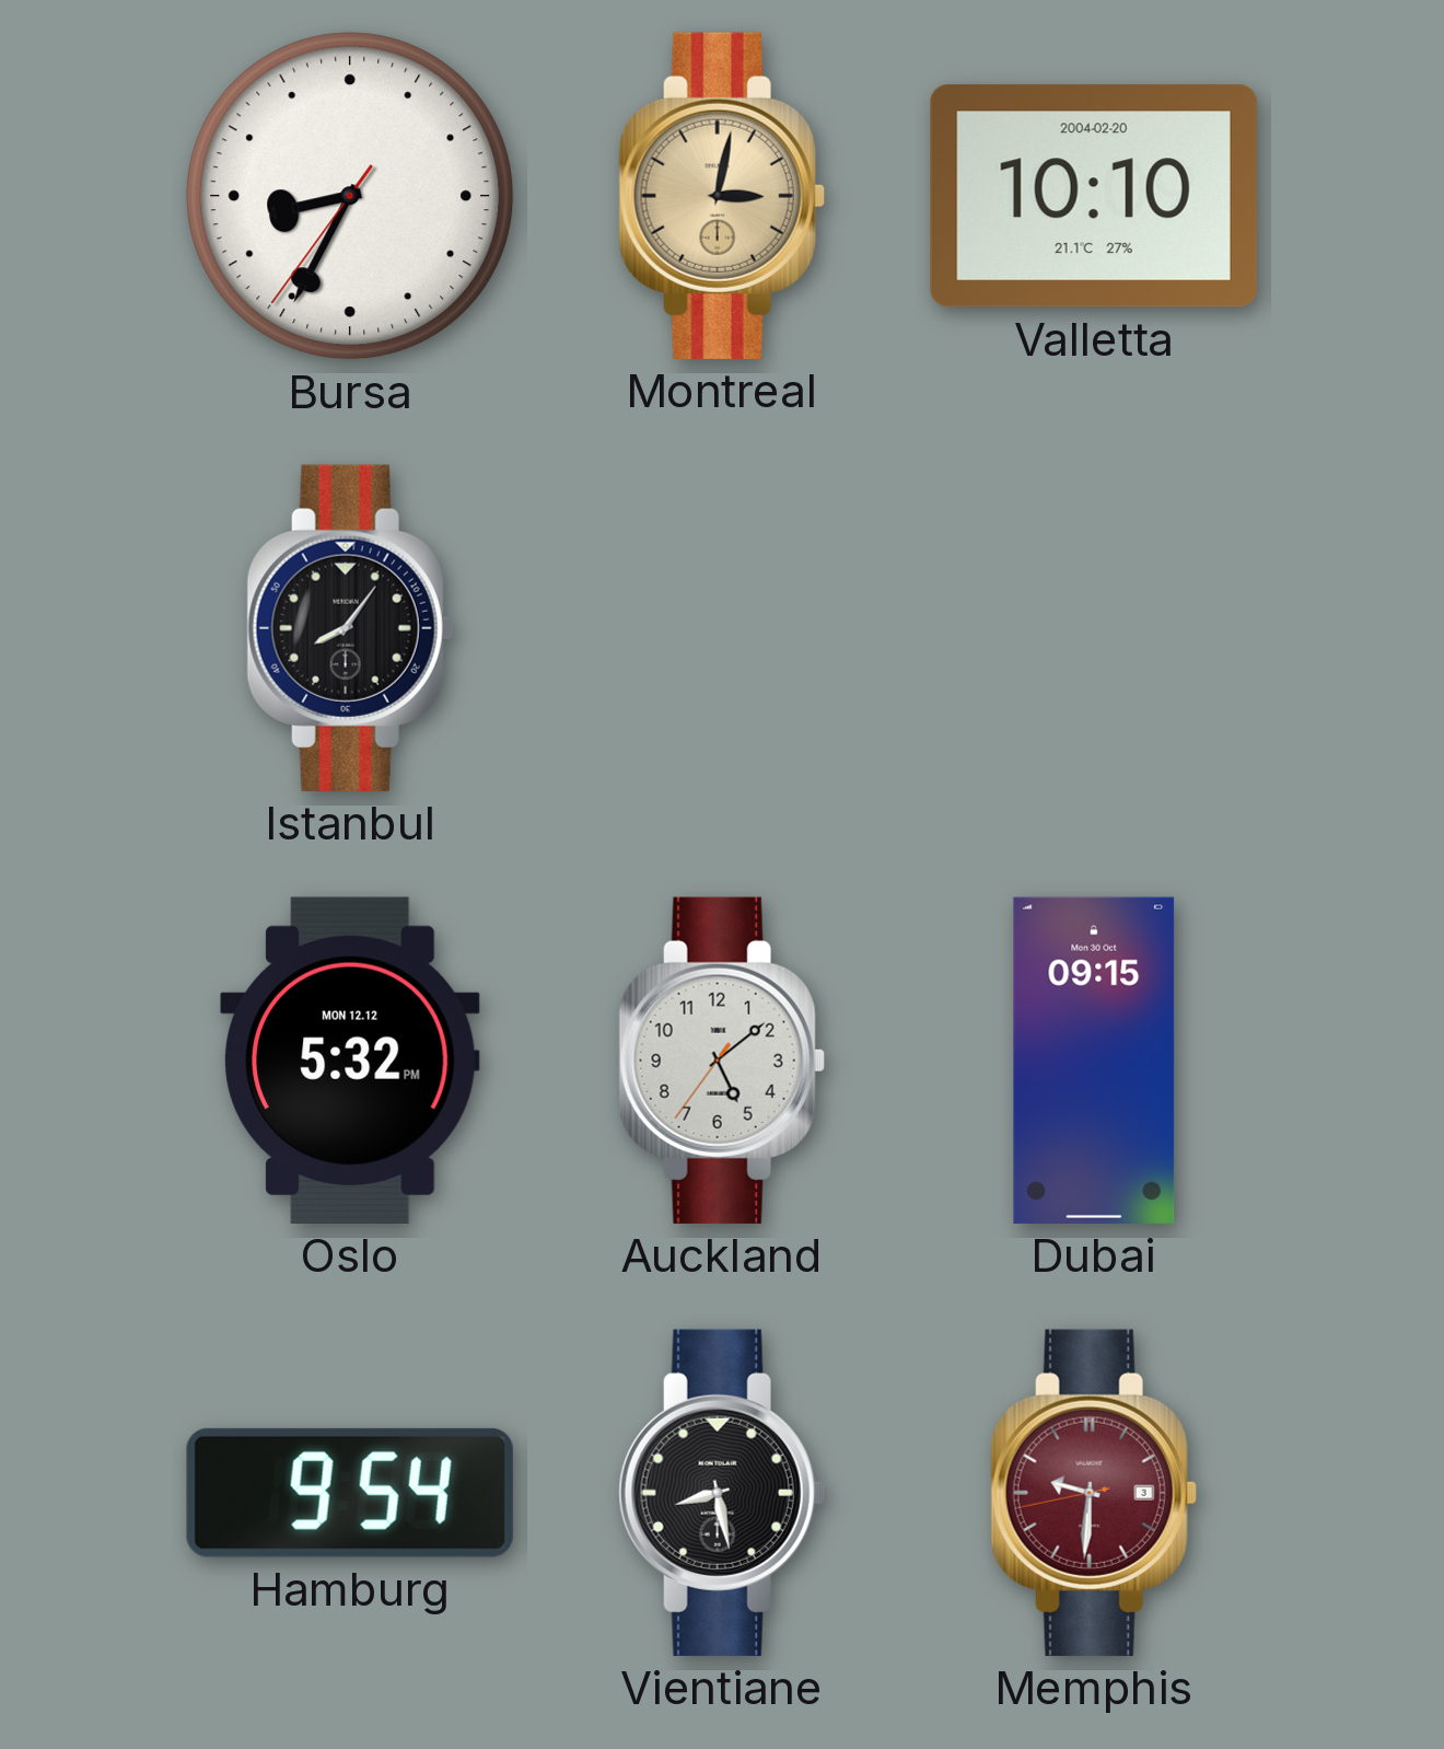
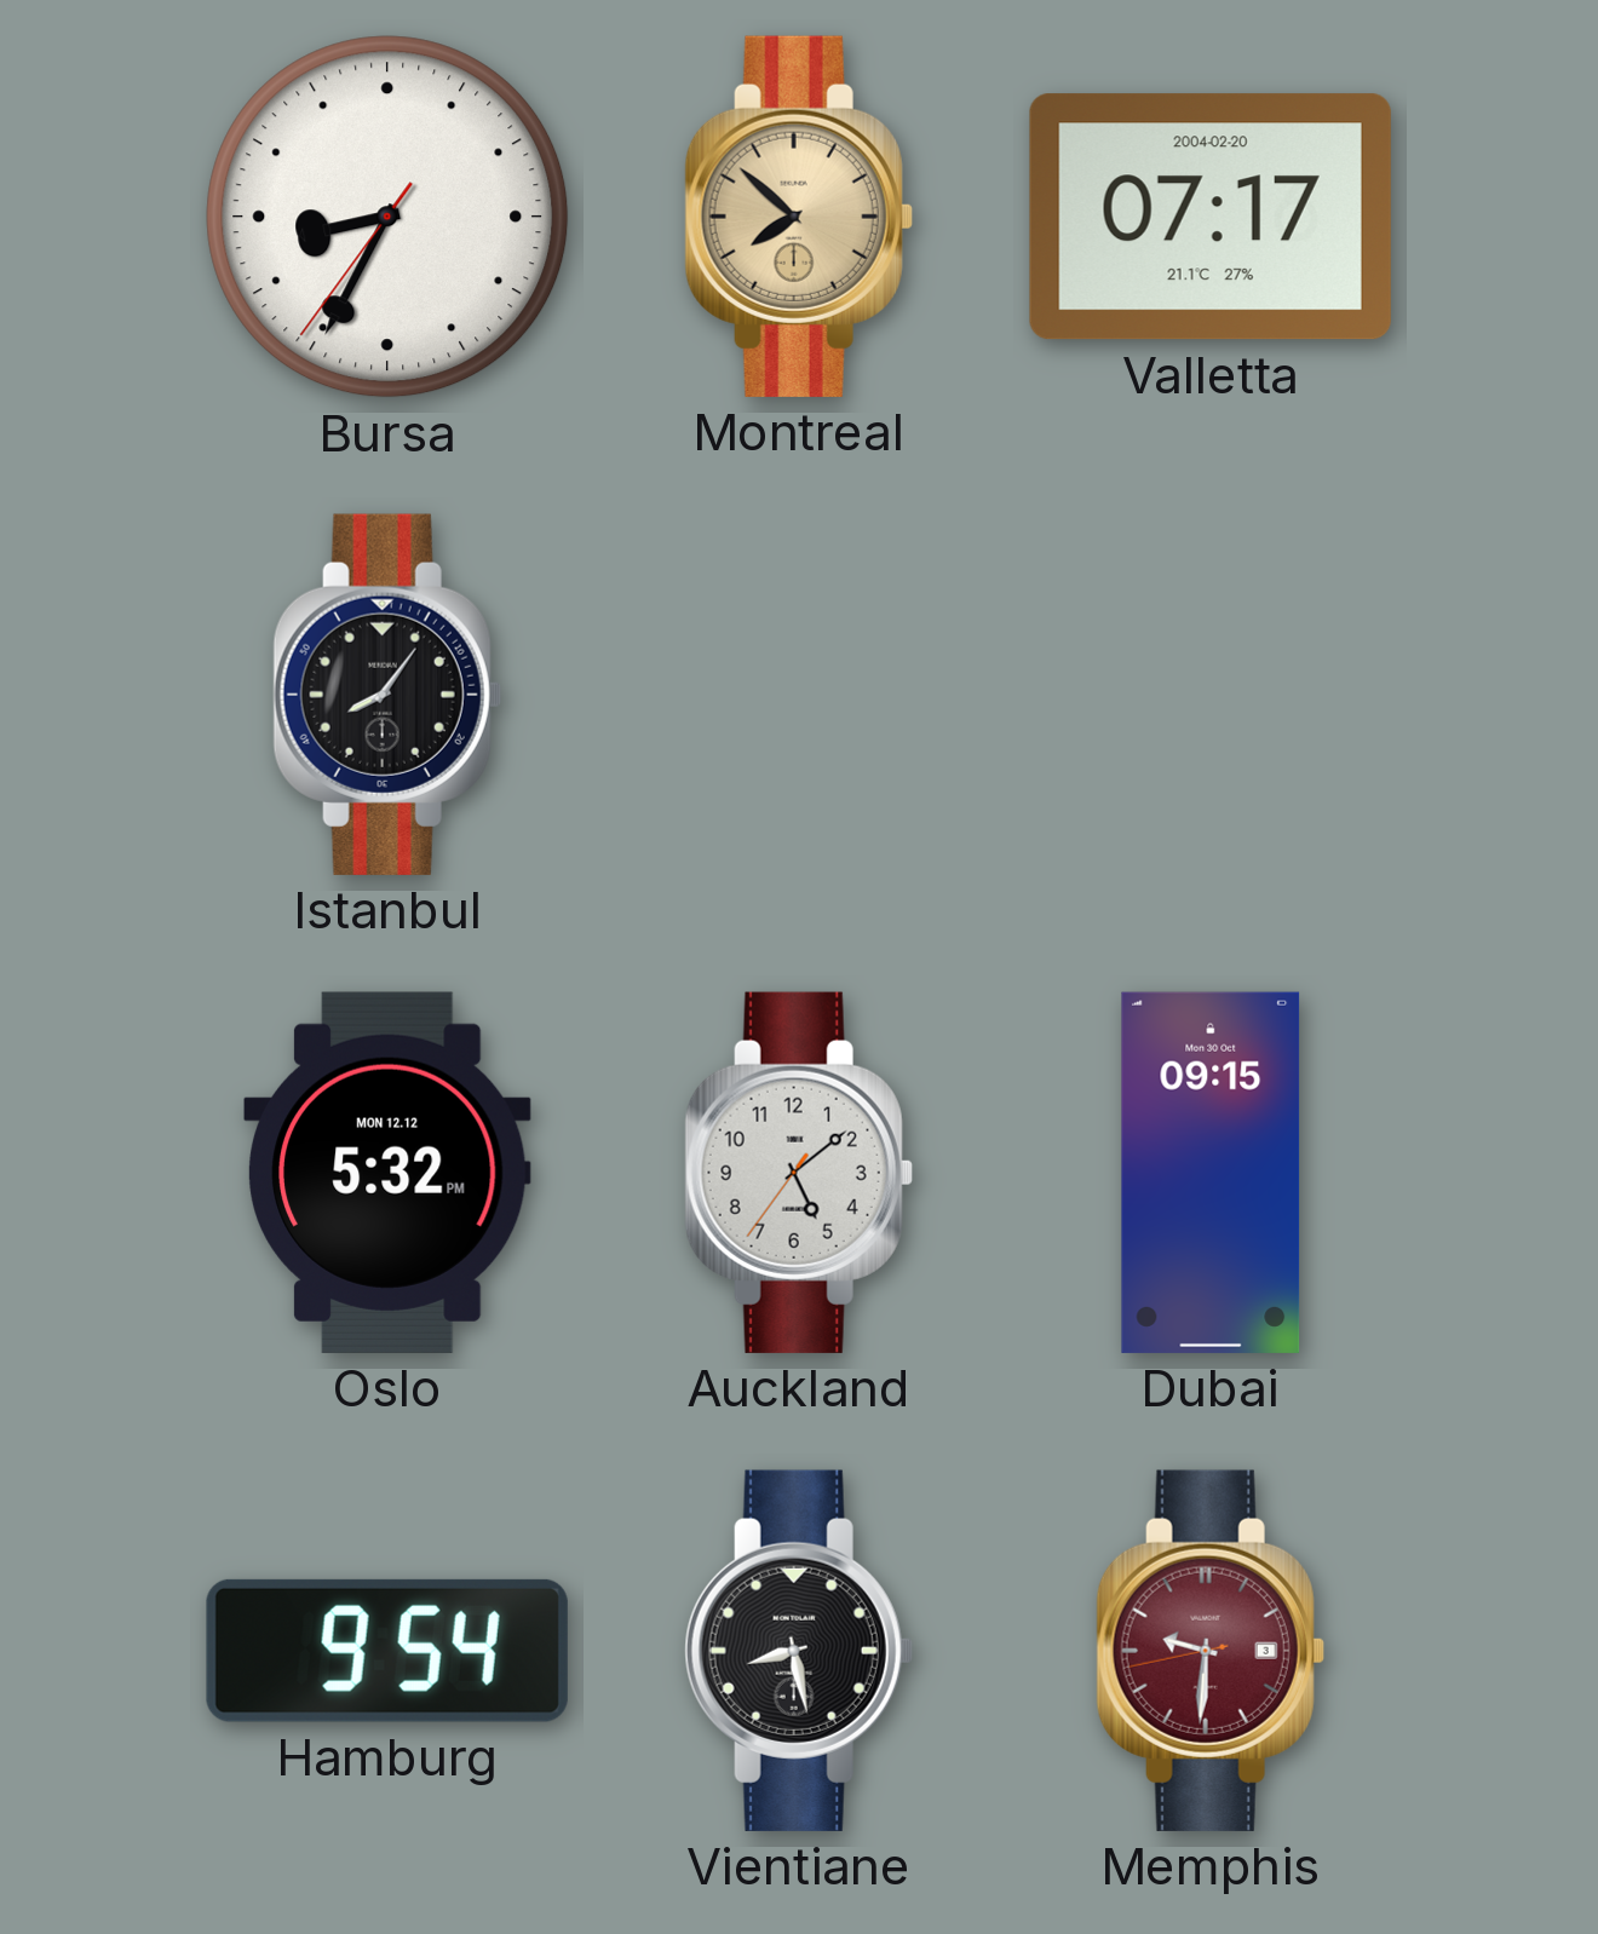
Montreal: 3:02 -> 7:52 (799, 217)
Valletta: 10:10 -> 07:17 (1211, 217)
